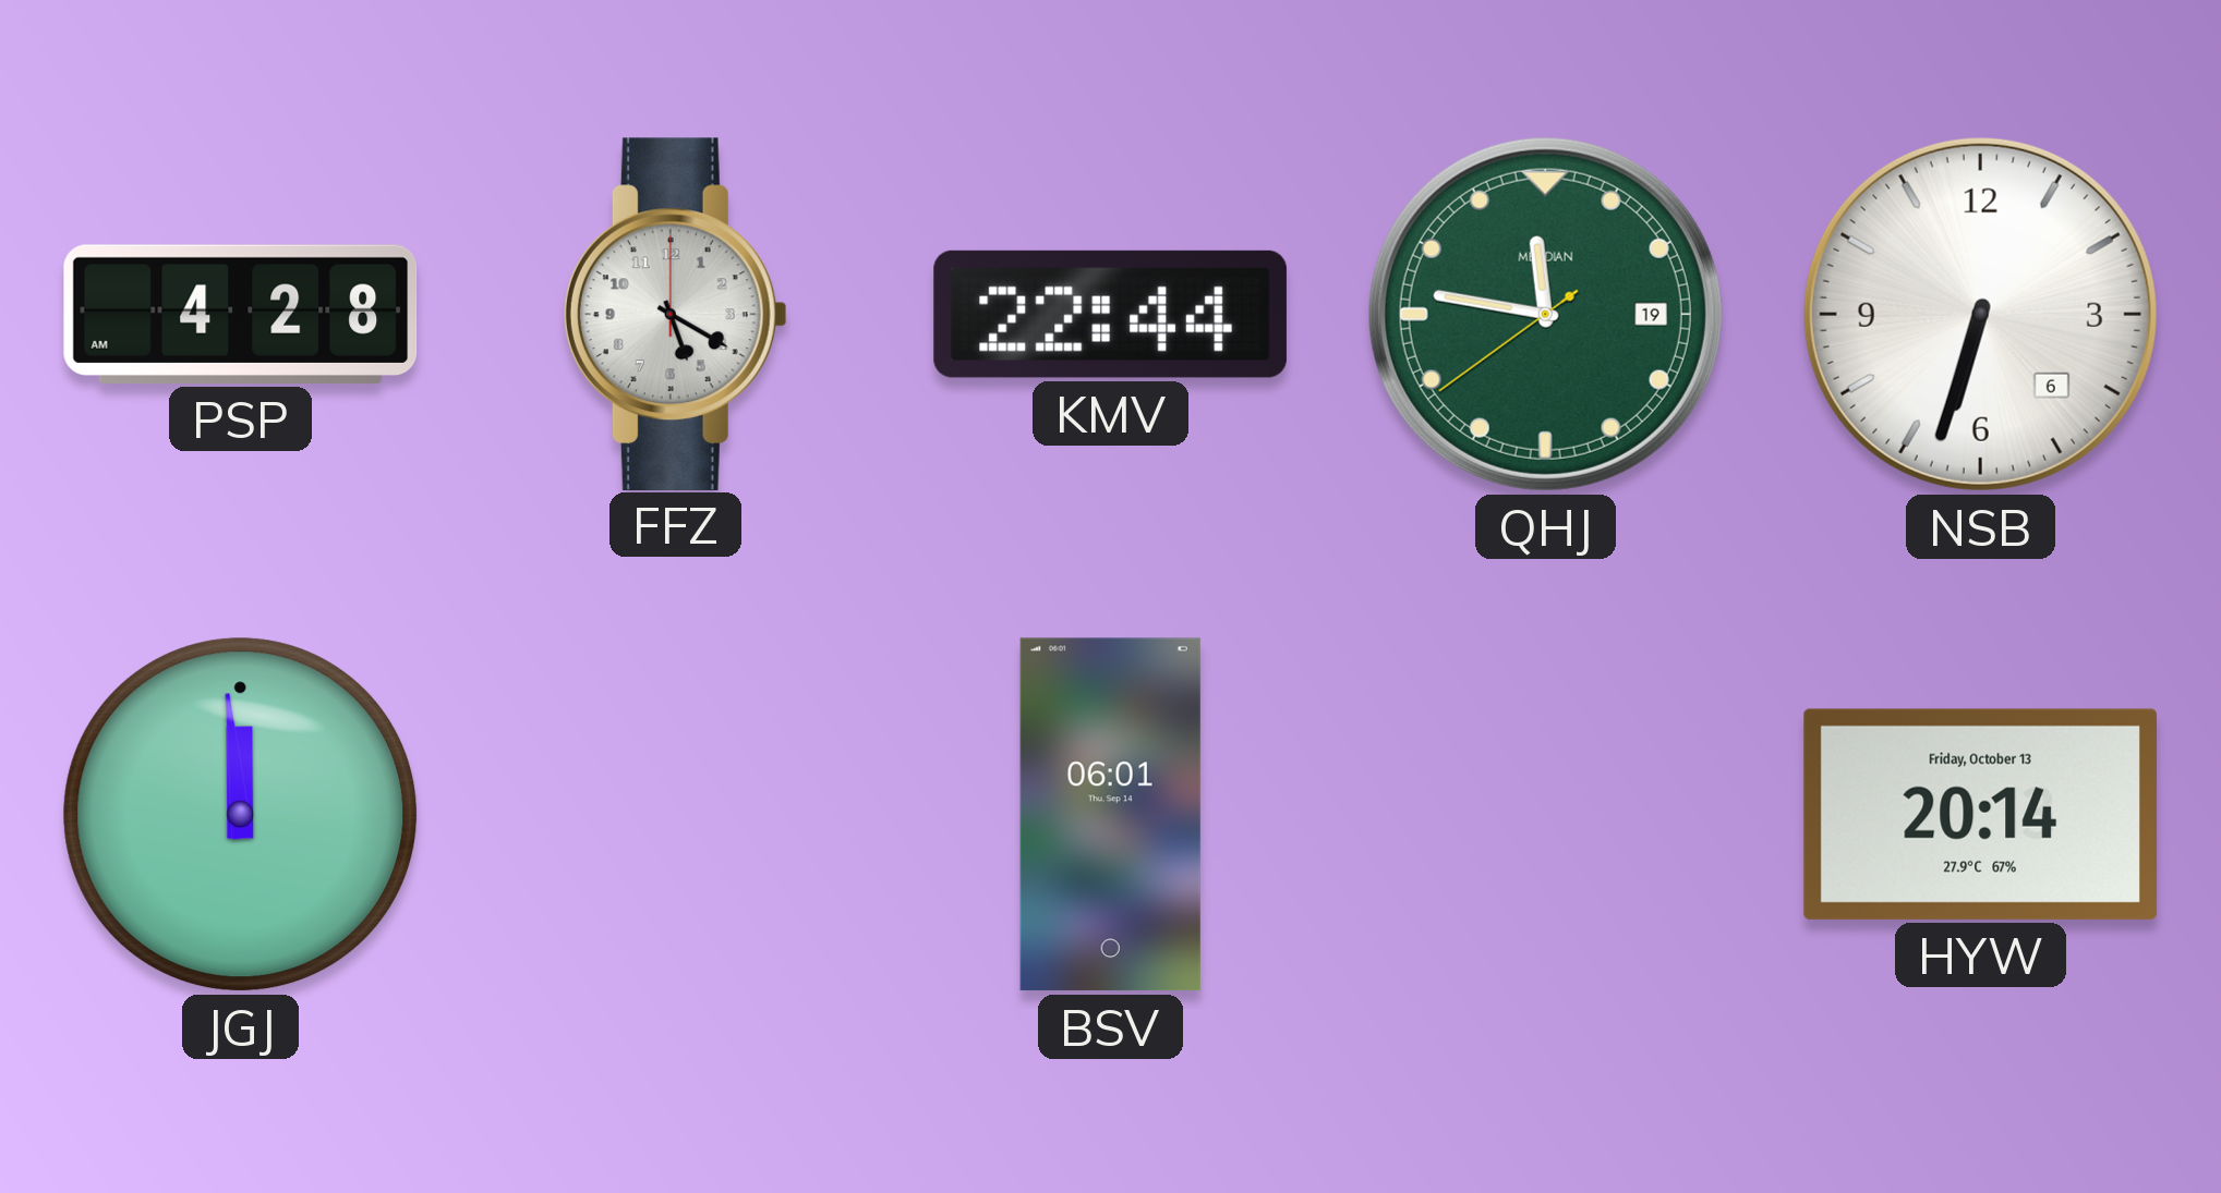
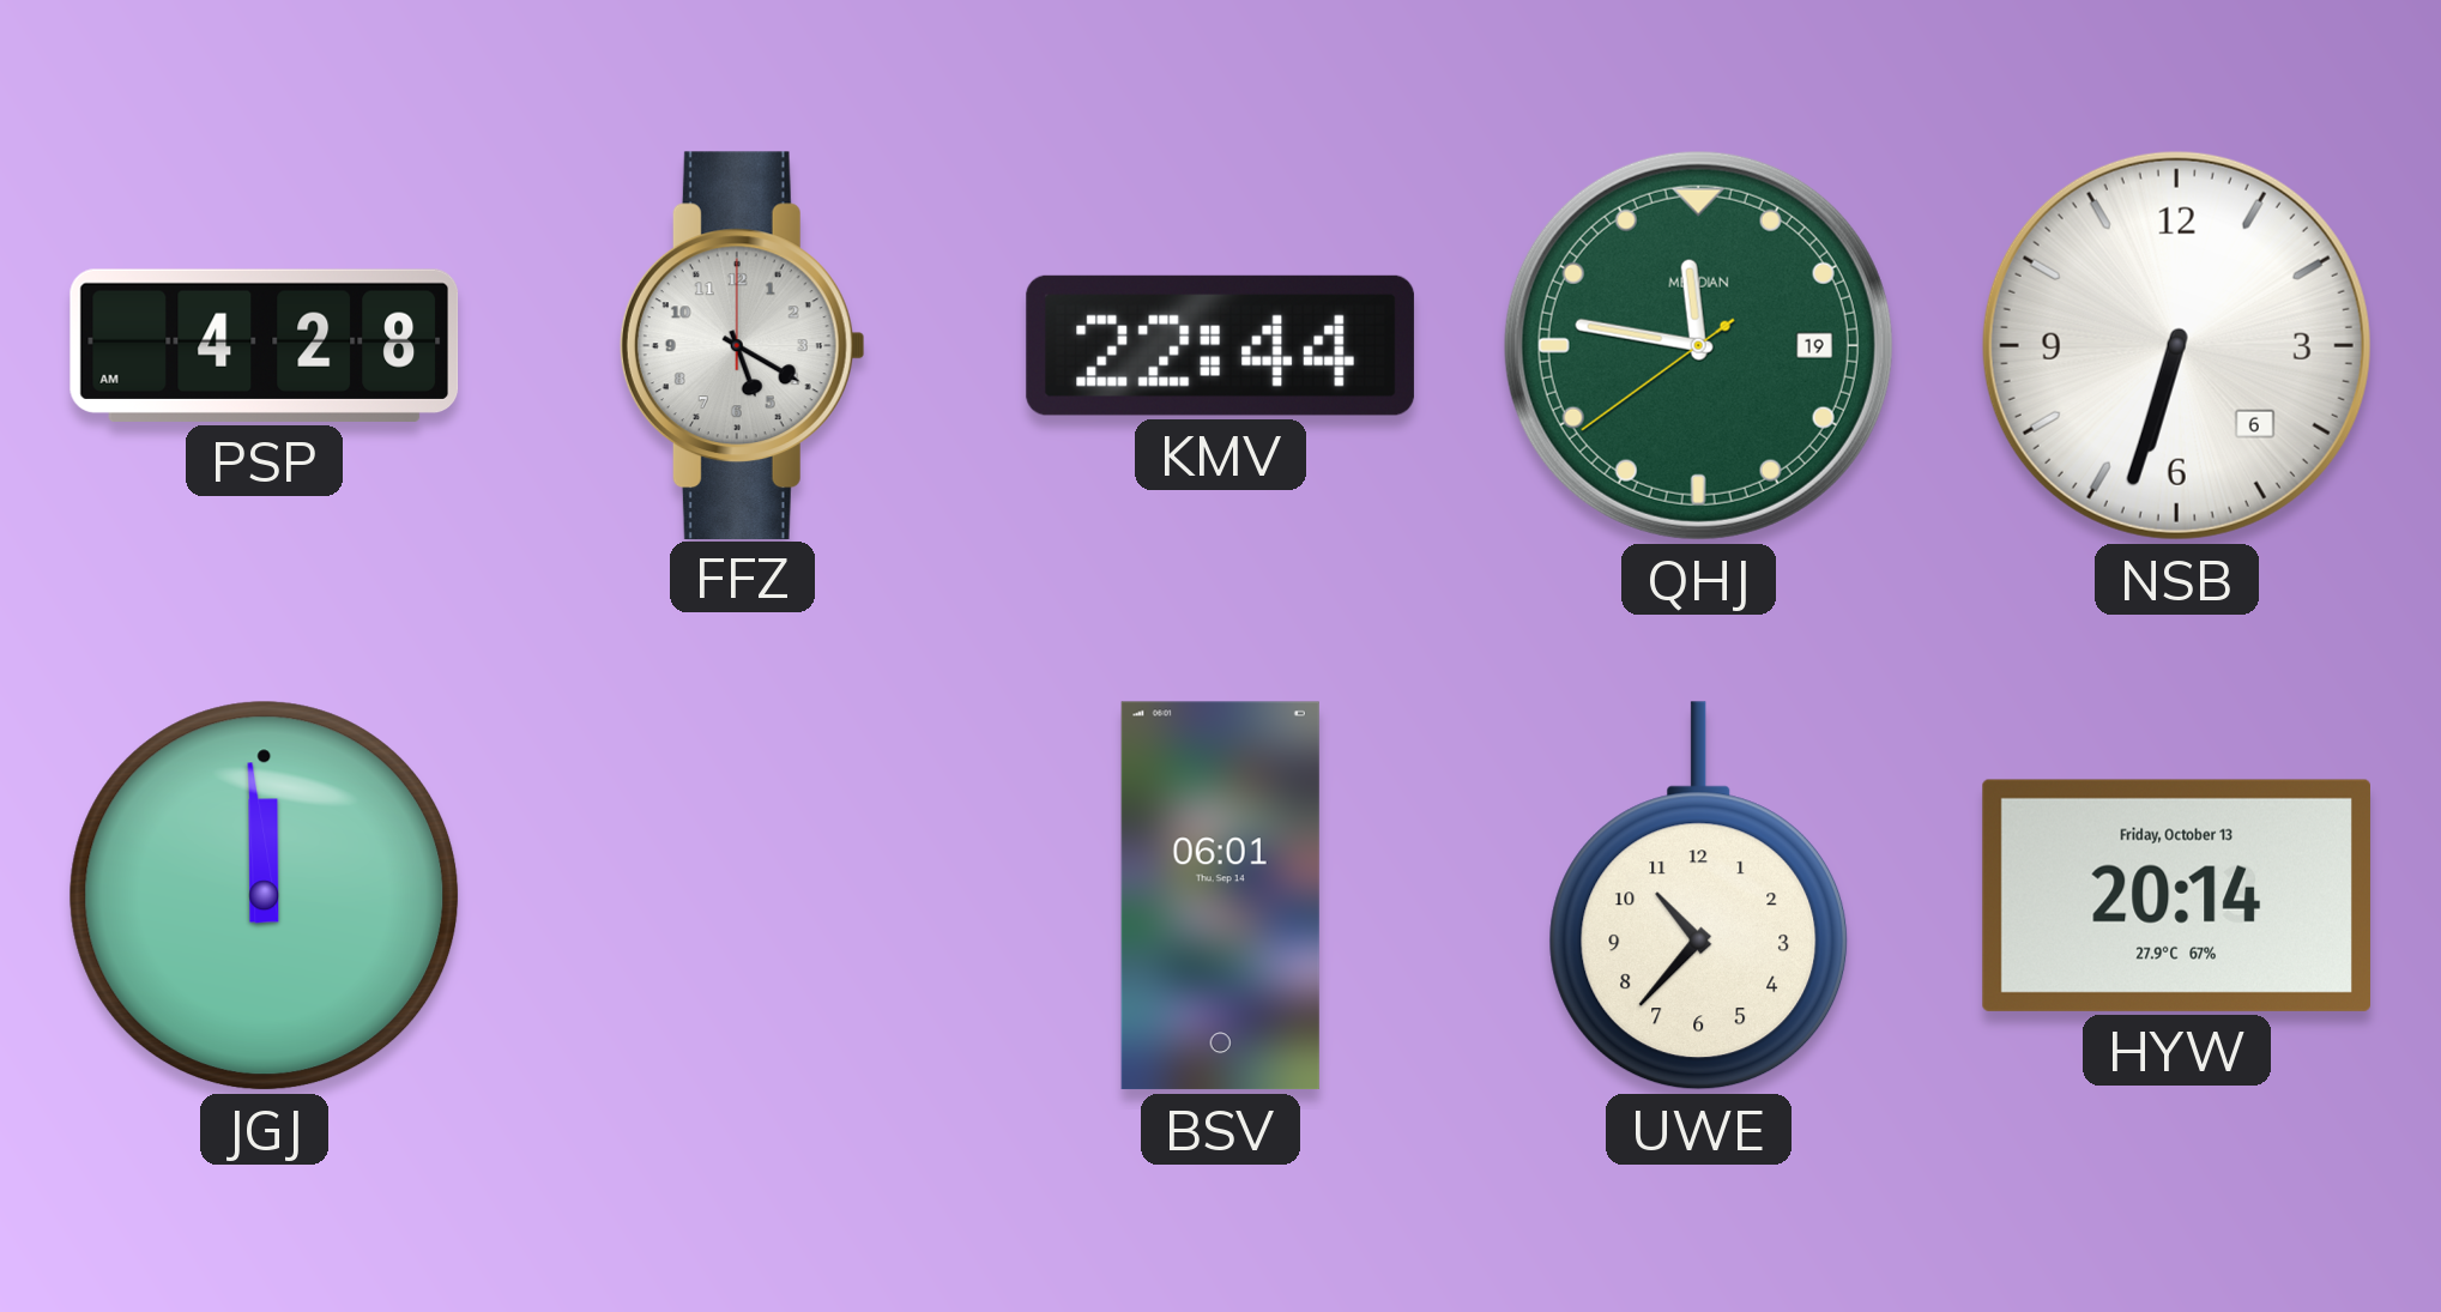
UWE: none -> 10:37 (1699, 896)
